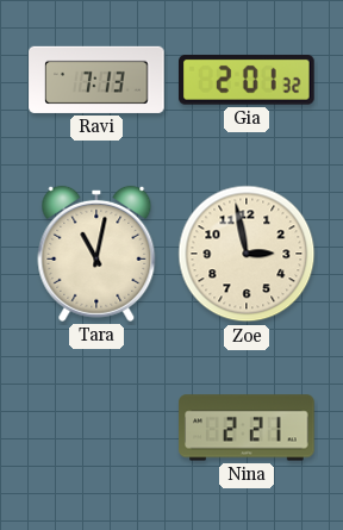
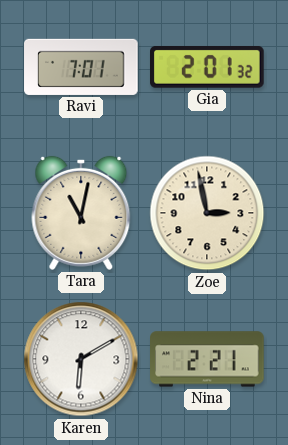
Ravi: 7:13 -> 7:01 (81, 67)
Karen: none -> 6:10 (81, 359)
